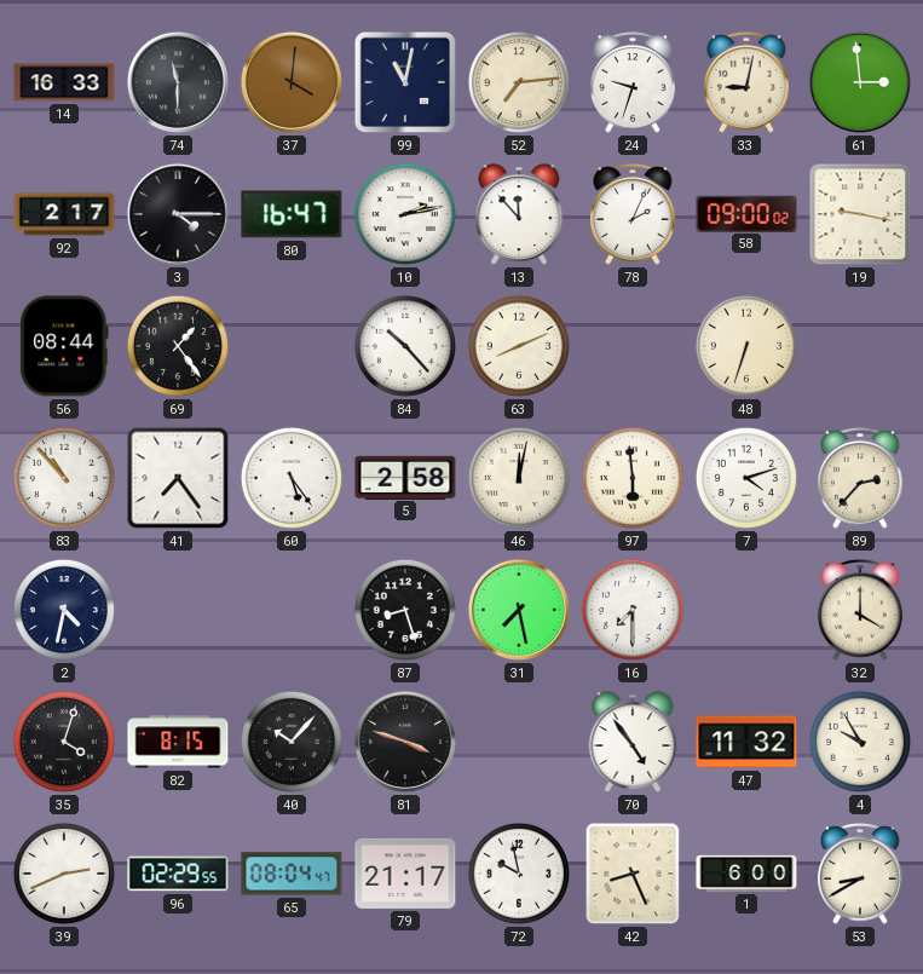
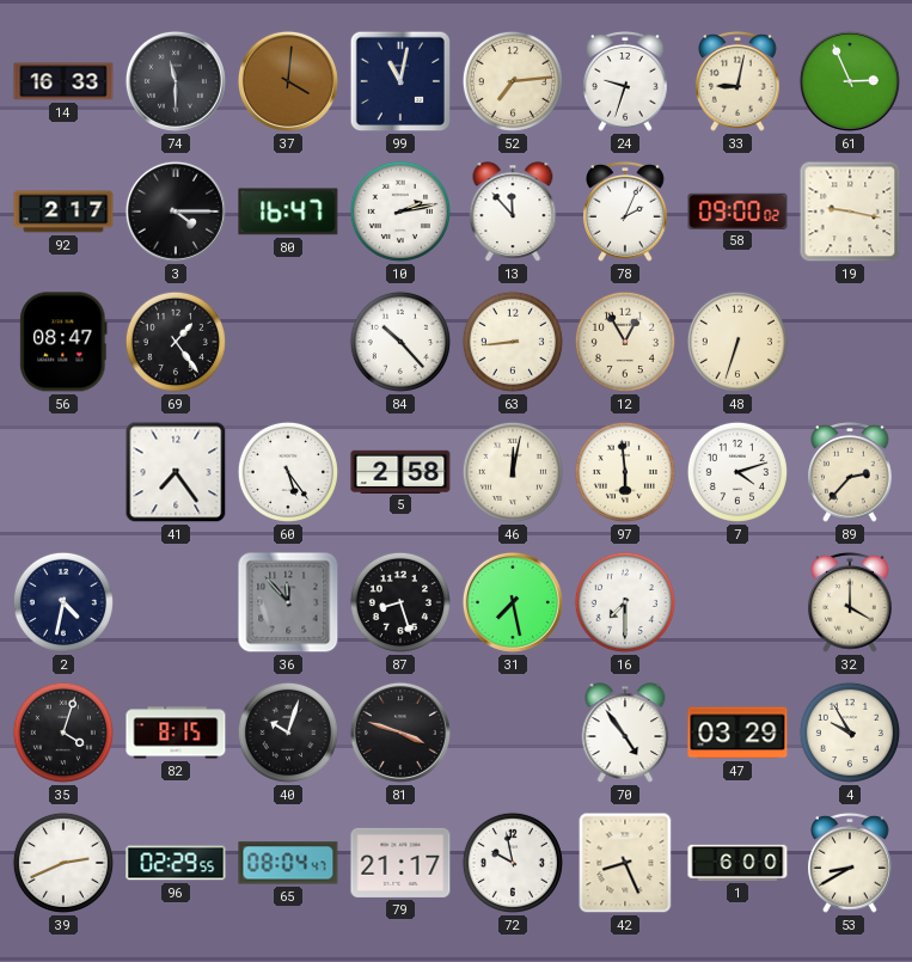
61: 2:59 -> 2:56 (850, 81)
56: 08:44 -> 08:47 (63, 342)
63: 8:11 -> 8:44 (513, 342)
12: none -> 12:55 (625, 342)
83: 10:53 -> none (64, 478)
36: none -> 11:53 (288, 602)
40: 10:07 -> 10:03 (288, 733)
47: 11:32 -> 03:29 (737, 733)
